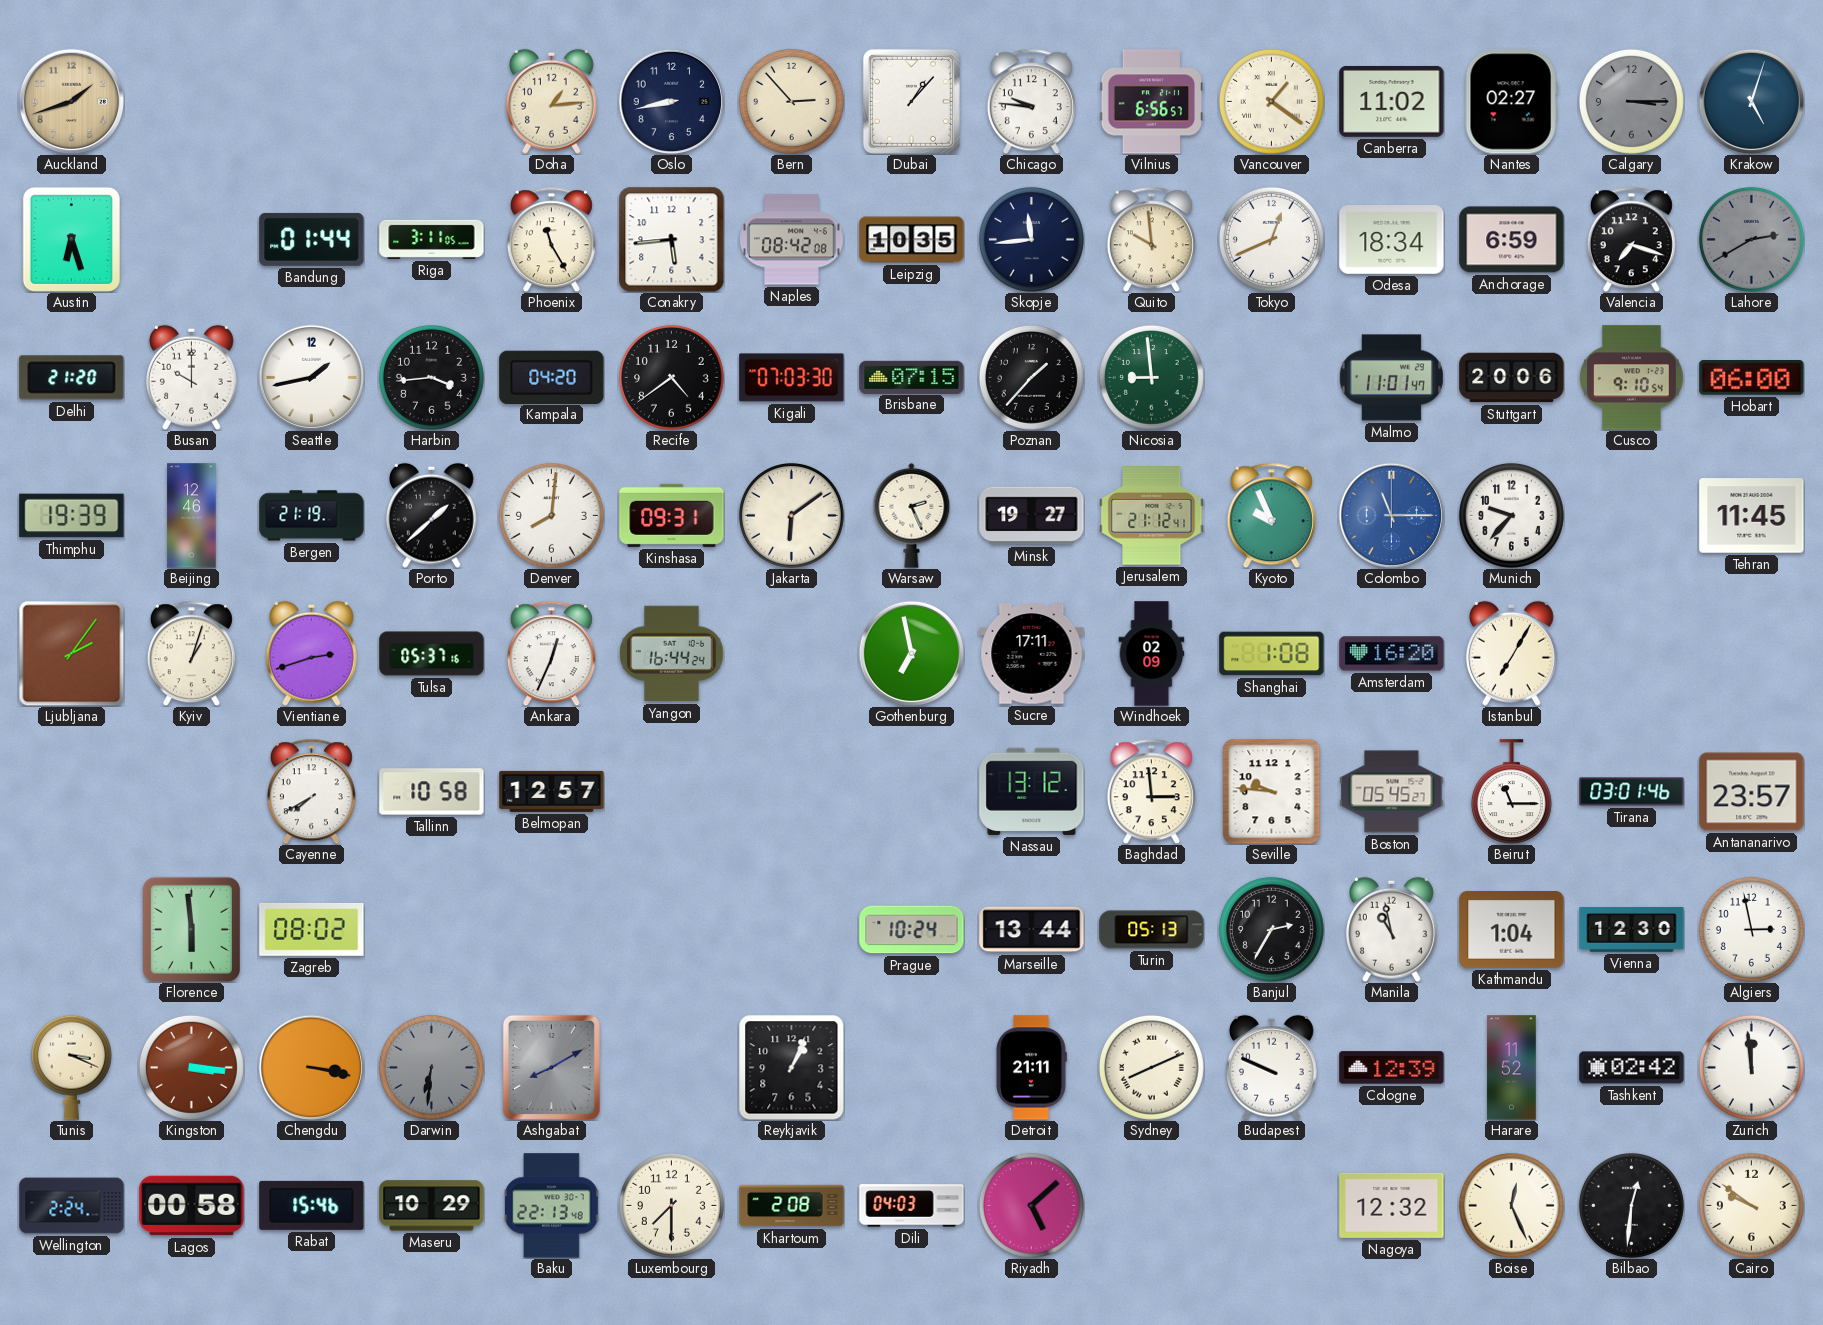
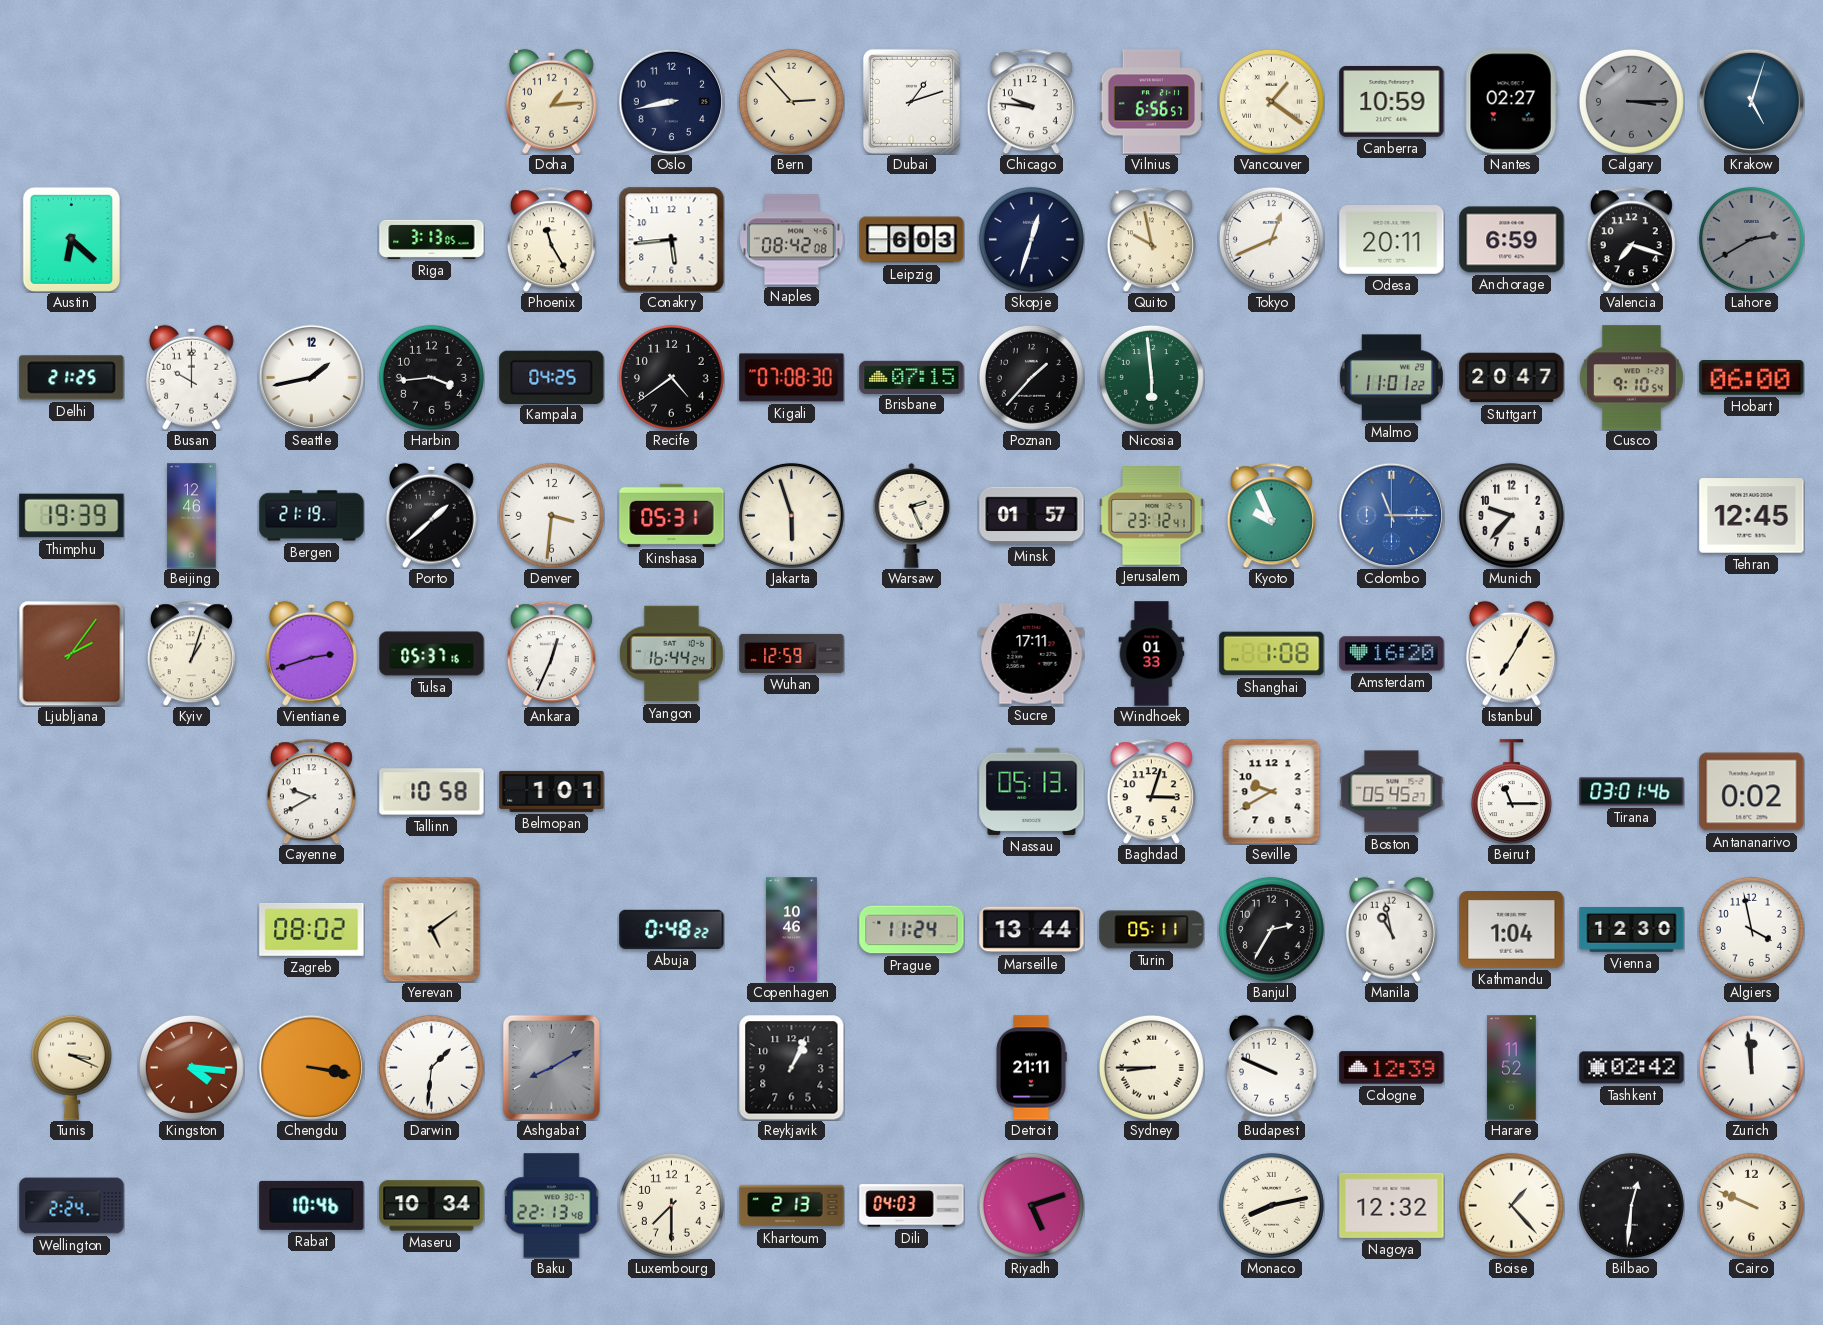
Auckland: 1:42 -> none (71, 101)
Dubai: 1:07 -> 1:12 (911, 101)
Canberra: 11:02 -> 10:59 (1392, 101)
Austin: 6:27 -> 6:22 (71, 239)
Bandung: 01:44 -> none (312, 239)
Riga: 3:11 -> 3:13 (432, 239)
Leipzig: 10:35 -> 6:03 (912, 240)
Skopje: 11:44 -> 12:33 (1031, 239)
Quito: 9:59 -> 9:58 (1151, 239)
Odesa: 18:34 -> 20:11 (1392, 240)
Delhi: 21:20 -> 21:25 (72, 378)
Kampala: 04:20 -> 04:25 (552, 377)
Kigali: 07:03 -> 07:08 (792, 378)
Nicosia: 8:59 -> 5:59 (1151, 377)
Malmo: 11:01:47 -> 11:01:22 (1391, 378)
Stuttgart: 20:06 -> 20:47 (1512, 378)
Denver: 8:01 -> 3:31 (551, 515)
Kinshasa: 09:31 -> 05:31 (672, 515)
Jakarta: 6:09 -> 5:57 (791, 515)
Minsk: 19:27 -> 01:57 (1032, 516)
Jerusalem: 21:12 -> 23:12 (1152, 516)
Tehran: 11:45 -> 12:45 (1752, 516)
Wuhan: none -> 12:59 (792, 653)
Gothenburg: 6:58 -> none (911, 653)
Windhoek: 02:09 -> 01:33 (1152, 654)
Cayenne: 7:40 -> 9:40 (311, 791)
Belmopan: 12:57 -> 1:01 (552, 791)
Nassau: 13:12 -> 05:13 (1032, 791)
Baghdad: 2:59 -> 3:03 (1151, 791)
Seville: 9:46 -> 9:40 (1272, 792)
Antananarivo: 23:57 -> 0:02 (1752, 792)
Florence: 5:59 -> none (191, 929)
Yerevan: none -> 5:09 (432, 929)
Abuja: none -> 0:48 (672, 929)
Copenhagen: none -> 10:46 (791, 930)
Prague: 10:24 -> 11:24 (912, 930)
Turin: 05:13 -> 05:11 (1152, 930)
Algiers: 2:58 -> 3:58 (1751, 929)
Kingston: 3:16 -> 4:16 (191, 1067)
Darwin: 6:31 -> 1:31 (431, 1067)
Darwin dial: grey -> white (431, 1067)
Sydney: 8:11 -> 8:45 (1151, 1067)
Lagos: 00:58 -> none (192, 1206)
Rabat: 15:46 -> 10:46 (312, 1205)
Maseru: 10:29 -> 10:34 (432, 1206)
Khartoum: 2:08 -> 2:13 (792, 1206)
Riyadh: 5:08 -> 5:12 (1031, 1205)
Monaco: none -> 8:13 (1271, 1205)
Boise: 12:26 -> 1:23 (1511, 1205)
Cairo: 9:51 -> 9:49 (1751, 1205)
